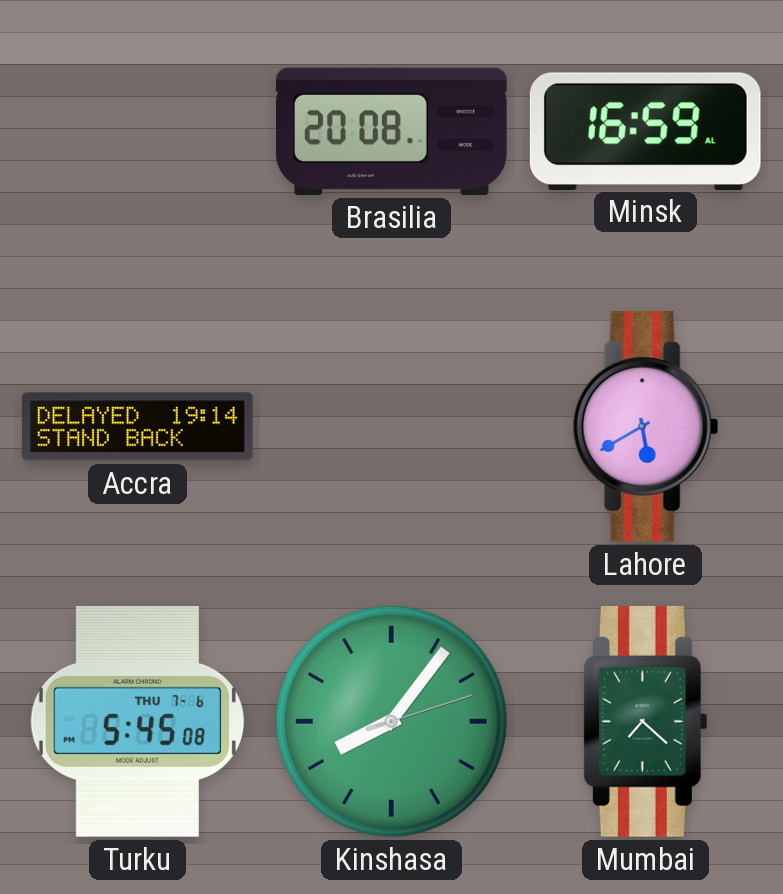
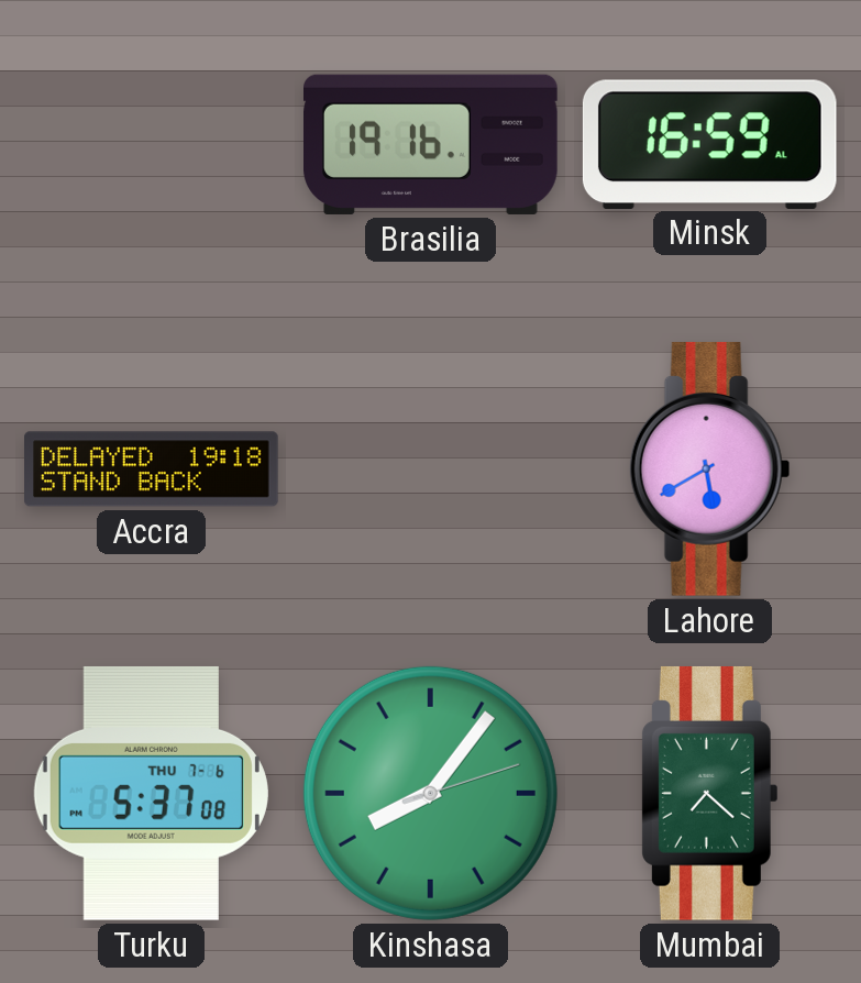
Brasilia: 20:08 -> 19:16 (431, 144)
Accra: 19:14 -> 19:18 (152, 470)
Turku: 5:45 -> 5:37 (151, 793)
